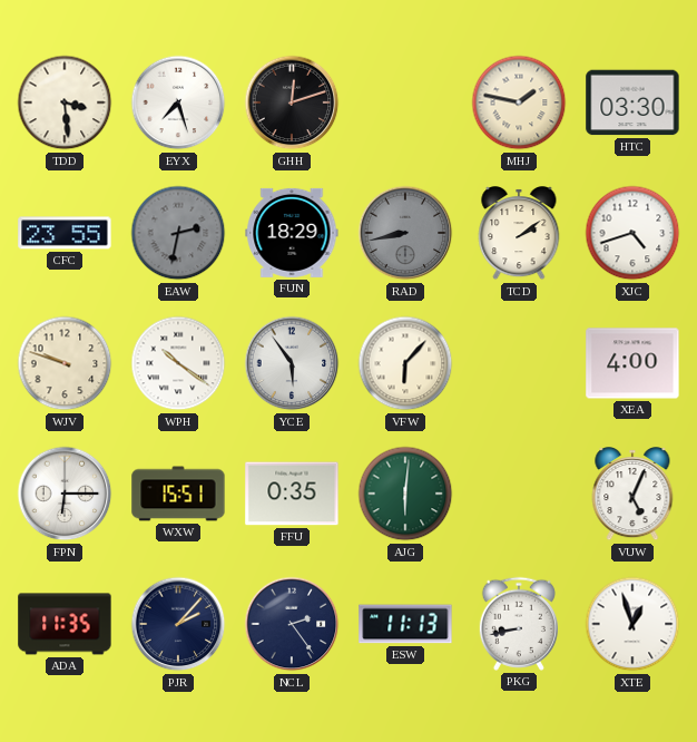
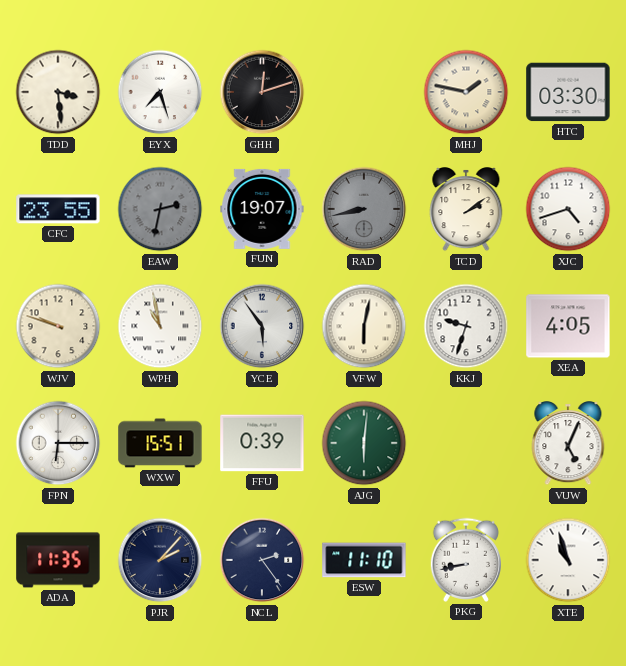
FUN: 18:29 -> 19:07 (262, 209)
WPH: 10:21 -> 10:58 (160, 326)
VFW: 6:07 -> 6:02 (364, 326)
KKJ: none -> 9:33 (466, 326)
XEA: 4:00 -> 4:05 (568, 326)
FFU: 0:35 -> 0:39 (262, 443)
ESW: 11:13 -> 11:10 (364, 560)
XTE: 12:57 -> 10:57 (568, 560)
